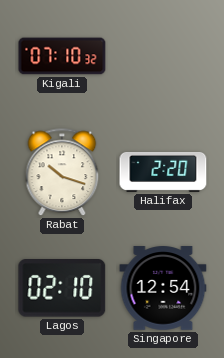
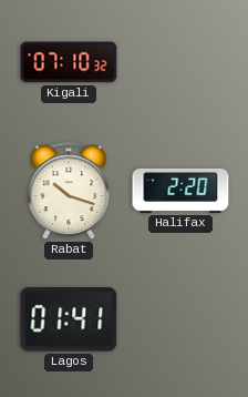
Lagos: 02:10 -> 01:41 (69, 320)
Singapore: 12:54 -> none (163, 288)
